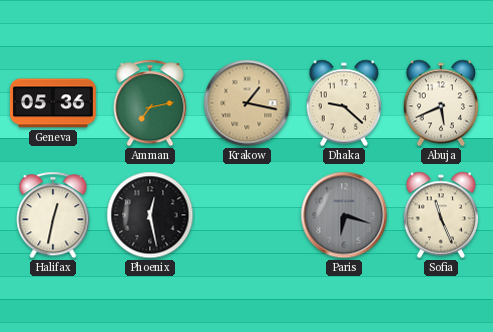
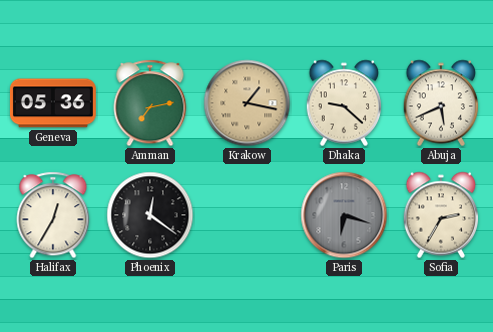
Halifax: 12:32 -> 12:35 (53, 215)
Phoenix: 12:28 -> 12:21 (150, 215)
Sofia: 11:26 -> 2:35 (441, 215)
